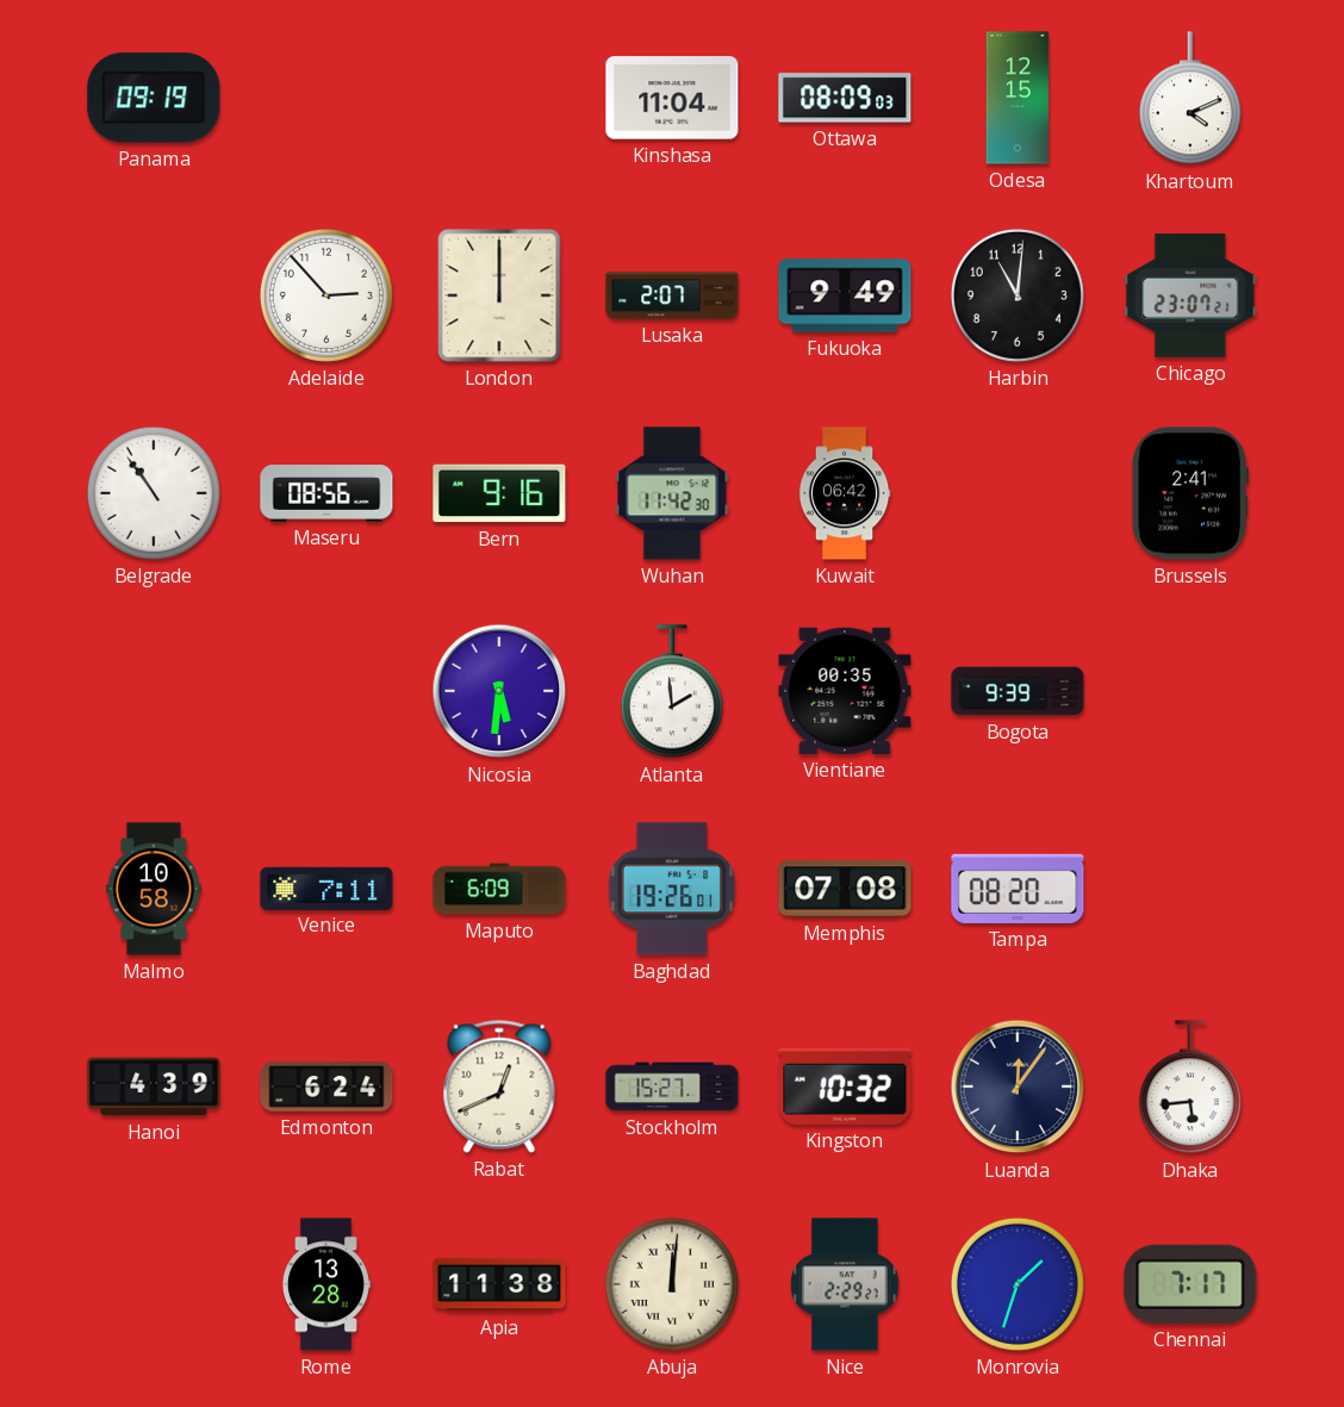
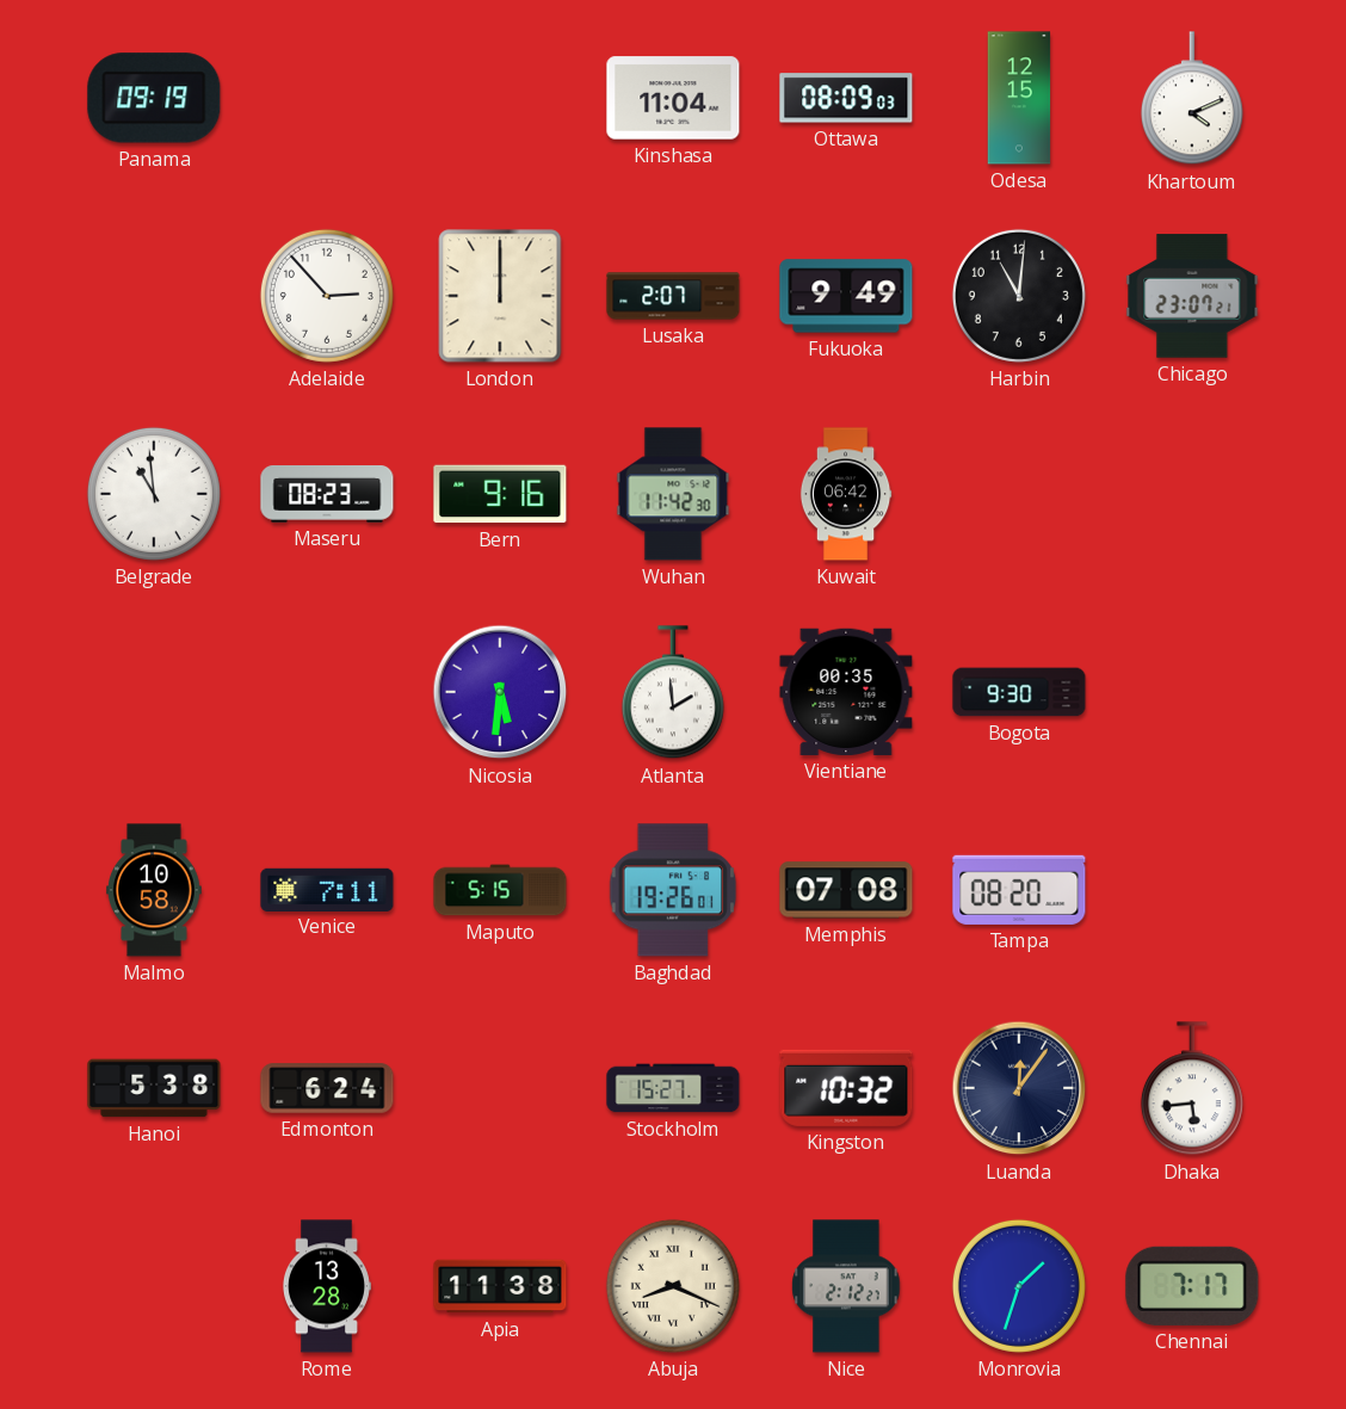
Belgrade: 10:54 -> 10:59 (154, 494)
Maseru: 08:56 -> 08:23 (327, 494)
Brussels: 2:41 -> none (1190, 493)
Bogota: 9:39 -> 9:30 (1019, 692)
Maputo: 6:09 -> 5:15 (500, 890)
Hanoi: 4:39 -> 5:38 (154, 1088)
Rabat: 12:41 -> none (499, 1087)
Abuja: 12:01 -> 8:19 (673, 1286)
Nice: 2:29 -> 2:12 (846, 1286)
